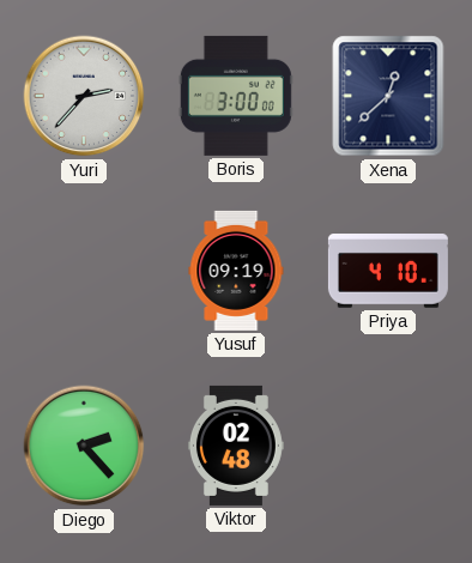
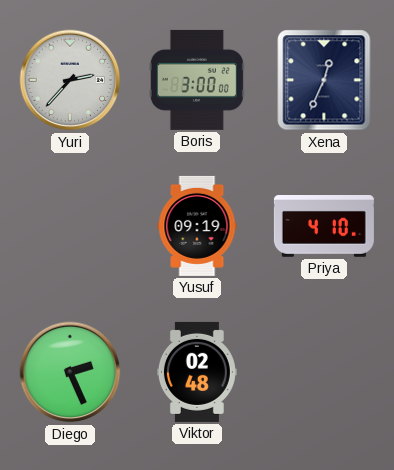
Xena: 12:38 -> 12:34 (324, 80)
Diego: 2:23 -> 2:26 (70, 372)
